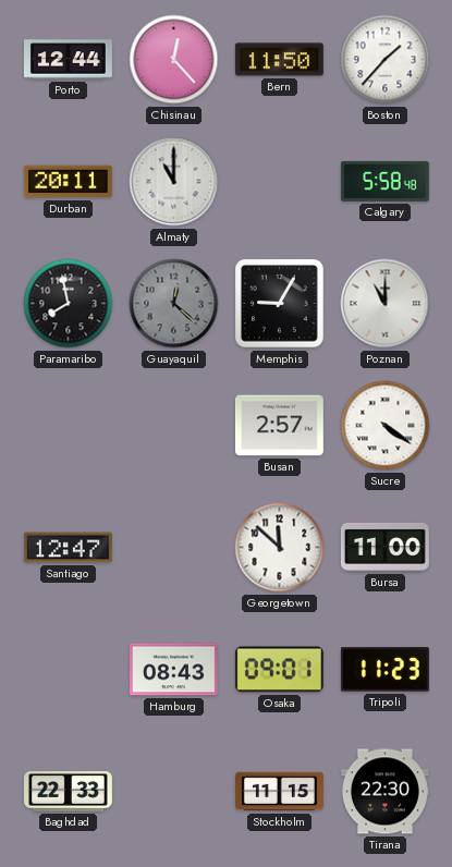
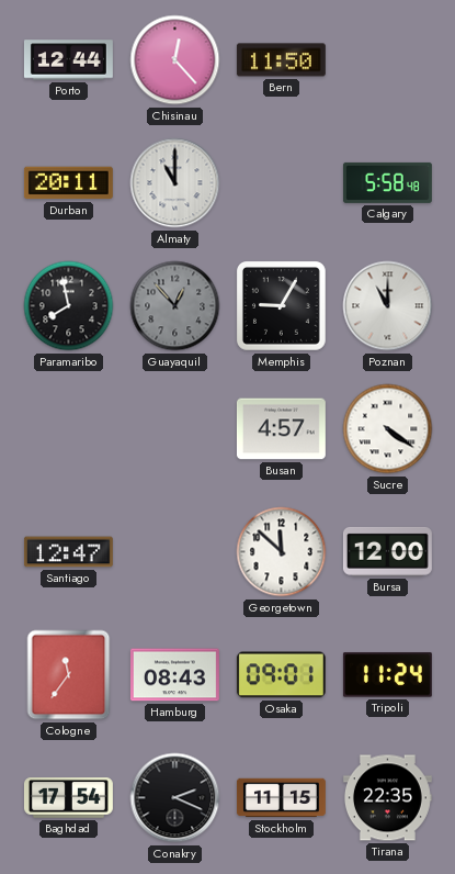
Boston: 1:37 -> none (386, 60)
Guayaquil: 12:22 -> 12:53 (175, 306)
Busan: 2:57 -> 4:57 (281, 429)
Bursa: 11:00 -> 12:00 (387, 551)
Cologne: none -> 11:36 (69, 675)
Tripoli: 11:23 -> 11:24 (387, 675)
Baghdad: 22:33 -> 17:54 (68, 798)
Conakry: none -> 2:19 (175, 798)
Tirana: 22:30 -> 22:35 (387, 798)
